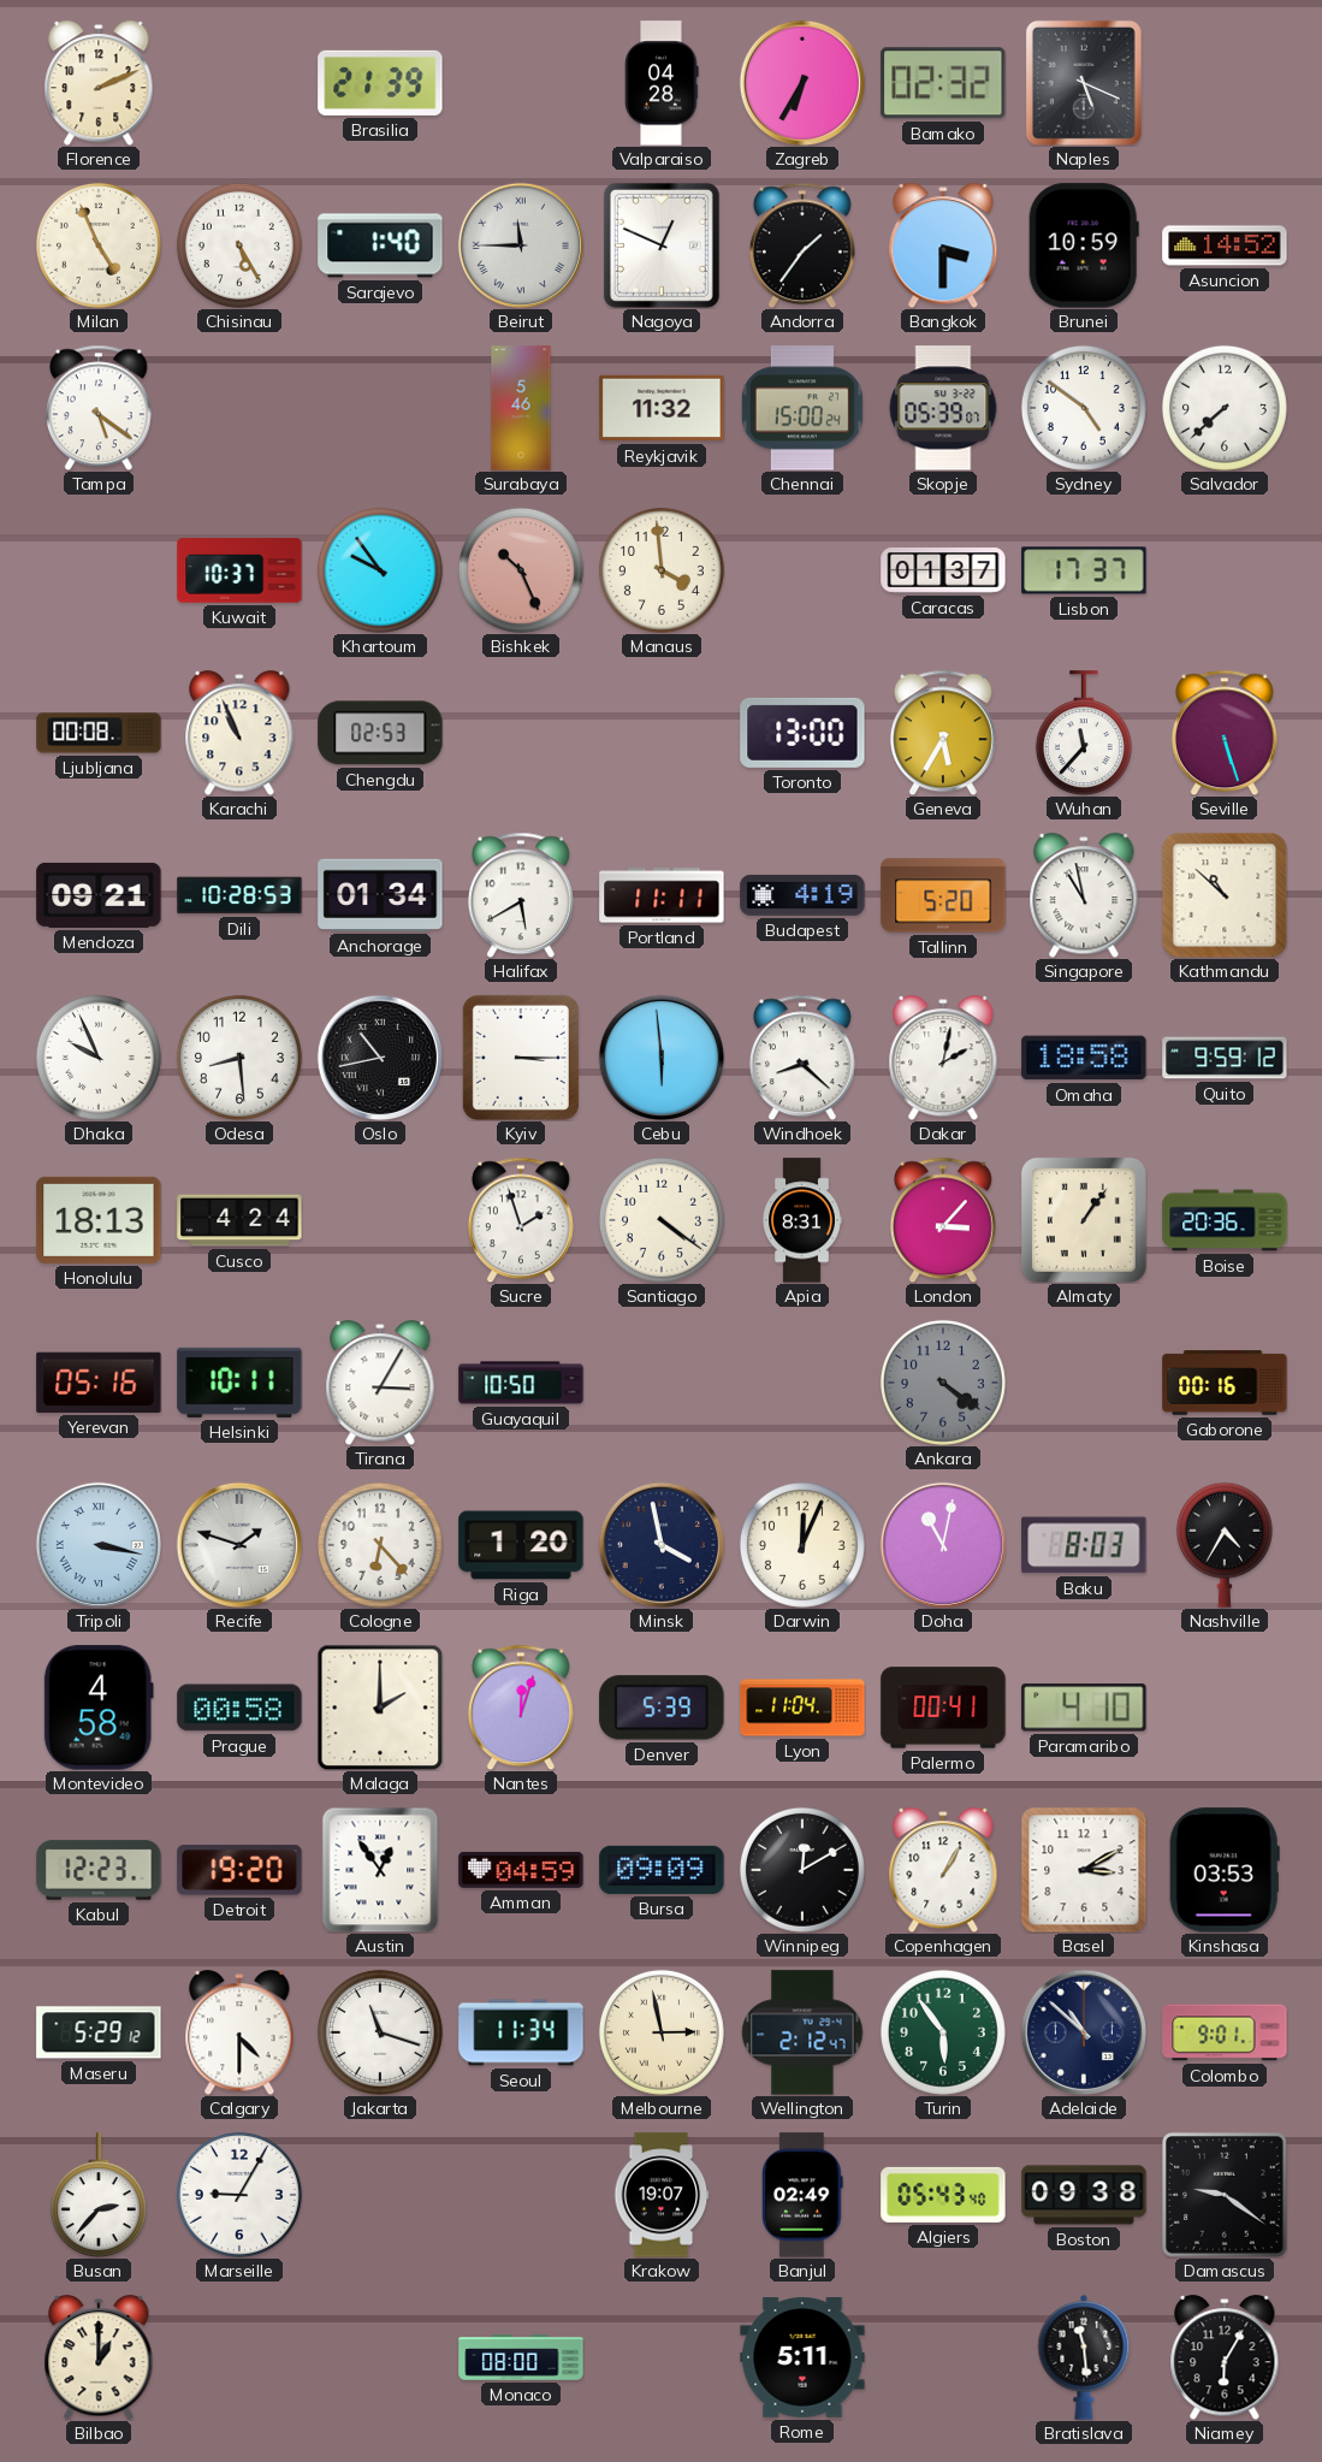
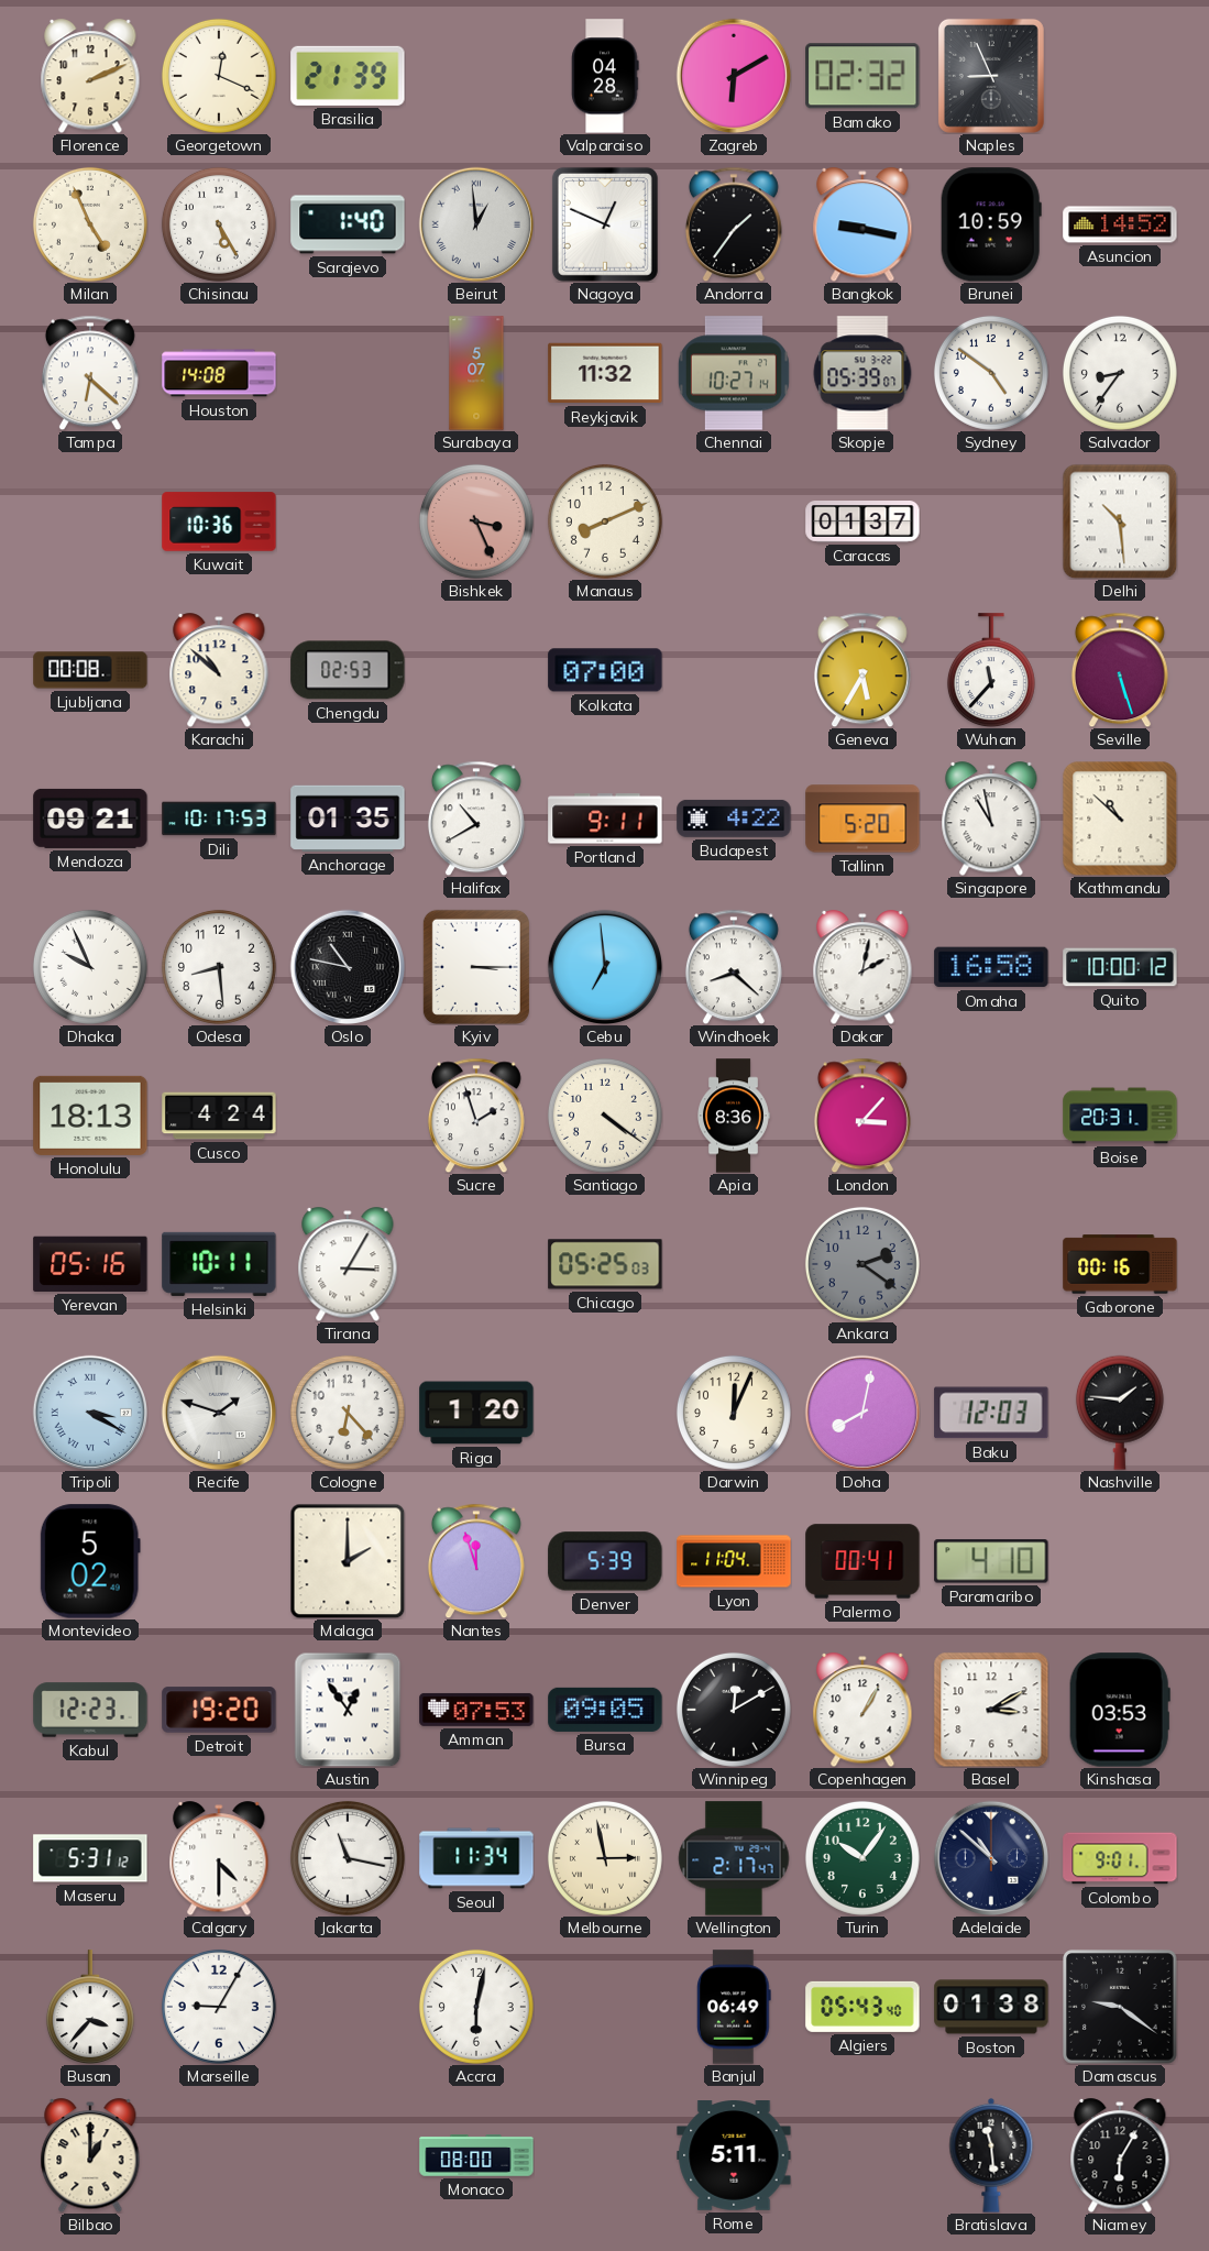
Georgetown: none -> 12:19 (219, 76)
Zagreb: 6:35 -> 6:10 (733, 75)
Naples: 5:19 -> 8:56 (991, 76)
Beirut: 11:45 -> 12:59 (475, 223)
Bangkok: 3:30 -> 9:17 (862, 224)
Tampa: 5:21 -> 6:22 (90, 373)
Houston: none -> 14:08 (219, 373)
Surabaya: 5:46 -> 5:07 (476, 373)
Chennai: 15:00 -> 10:27 (734, 373)
Salvador: 7:38 -> 8:36 (1120, 373)
Kuwait: 10:37 -> 10:36 (219, 521)
Khartoum: 9:54 -> none (380, 570)
Bishkek: 10:26 -> 3:26 (476, 521)
Manaus: 3:59 -> 8:11 (605, 521)
Lisbon: 17:37 -> none (1084, 570)
Delhi: none -> 10:29 (1120, 521)
Karachi: 10:56 -> 10:52 (219, 670)
Kolkata: none -> 07:00 (605, 670)
Toronto: 13:00 -> none (802, 733)
Dili: 10:28 -> 10:17 (219, 819)
Anchorage: 01:34 -> 01:35 (348, 819)
Halifax: 5:40 -> 10:40 (476, 819)
Portland: 11:11 -> 9:11 (605, 819)
Budapest: 4:19 -> 4:22 (734, 819)
Oslo: 10:43 -> 10:47 (347, 966)
Cebu: 5:59 -> 6:59 (604, 966)
Omaha: 18:58 -> 16:58 (991, 967)
Quito: 9:59 -> 10:00 (1120, 967)
Apia: 8:31 -> 8:36 (734, 1116)
Almaty: 1:06 -> none (1084, 1220)
Boise: 20:36 -> 20:31 (1120, 1116)
Guayaquil: 10:50 -> none (521, 1383)
Chicago: none -> 05:25 (605, 1264)
Ankara: 4:21 -> 2:21 (862, 1264)
Tripoli: 3:17 -> 3:20 (89, 1412)
Minsk: 3:58 -> none (660, 1544)
Doha: 11:02 -> 8:02 (861, 1412)
Baku: 8:03 -> 12:03 (991, 1413)
Nashville: 4:35 -> 1:46 (1120, 1413)
Montevideo: 4:58 -> 5:02 (90, 1561)
Prague: 00:58 -> none (239, 1708)
Nantes: 12:03 -> 11:57 (476, 1561)
Amman: 04:59 -> 07:53 (476, 1710)
Bursa: 09:09 -> 09:05 (605, 1710)
Maseru: 5:29 -> 5:31 (90, 1858)
Jakarta: 11:18 -> 11:17 (348, 1858)
Wellington: 2:12 -> 2:17 (734, 1858)
Turin: 5:54 -> 10:06 (862, 1858)
Busan: 2:37 -> 3:37 (90, 2007)
Accra: none -> 6:02 (476, 2007)
Krakow: 19:07 -> none (662, 2195)
Banjul: 02:49 -> 06:49 (734, 2007)
Boston: 09:38 -> 01:38 (991, 2007)
